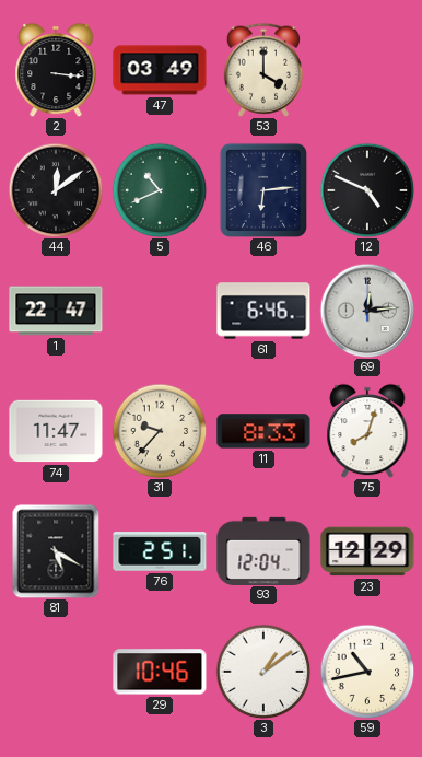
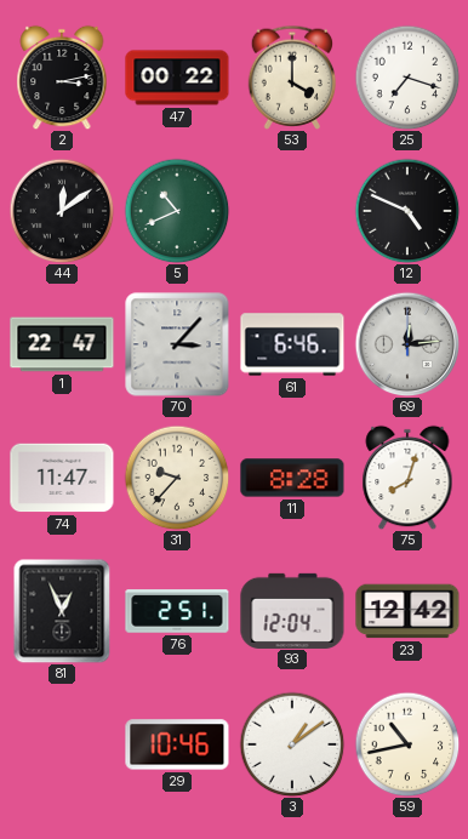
2: 3:16 -> 3:13 (62, 78)
47: 03:49 -> 00:22 (177, 78)
25: none -> 7:18 (407, 78)
46: 6:14 -> none (262, 189)
70: none -> 3:07 (177, 344)
11: 8:33 -> 8:28 (292, 478)
81: 5:20 -> 12:56 (62, 611)
23: 12:29 -> 12:42 (407, 611)
